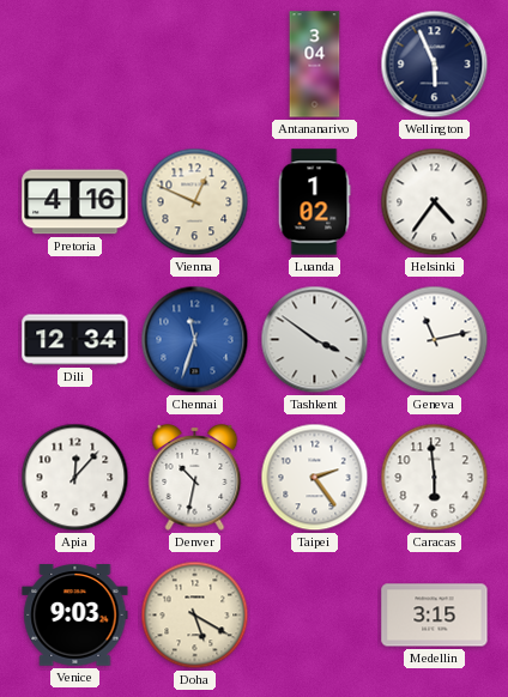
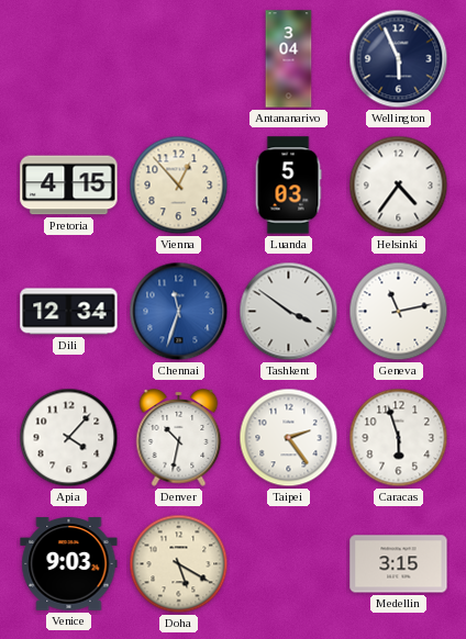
Pretoria: 4:16 -> 4:15 (69, 186)
Vienna: 12:49 -> 12:53 (179, 186)
Luanda: 1:02 -> 5:03 (288, 186)
Apia: 12:07 -> 4:07 (69, 438)
Caracas: 5:59 -> 5:57 (399, 438)
